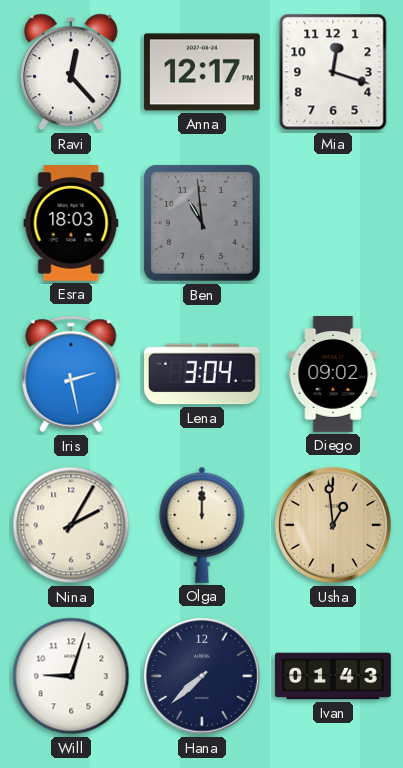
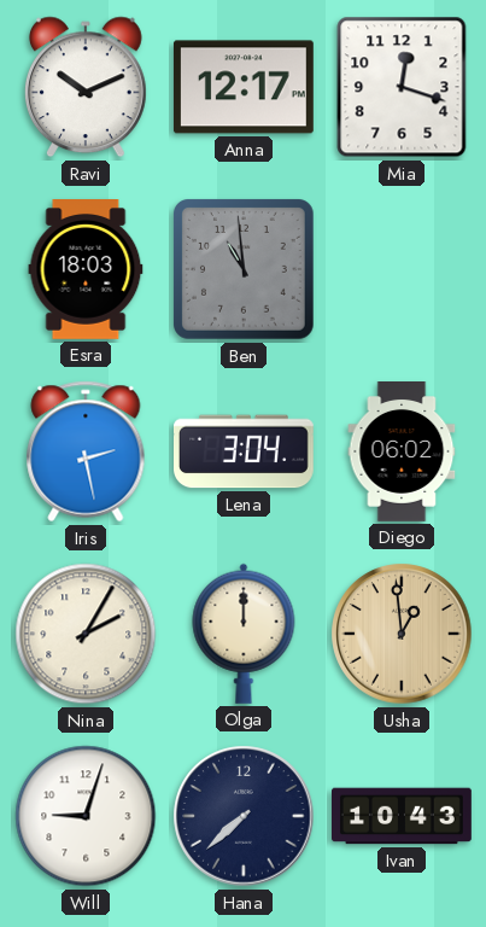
Ravi: 12:23 -> 10:11 (86, 87)
Diego: 09:02 -> 06:02 (402, 453)
Ivan: 01:43 -> 10:43 (403, 816)
